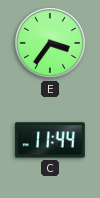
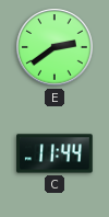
E: 3:36 -> 2:39 (55, 47)
